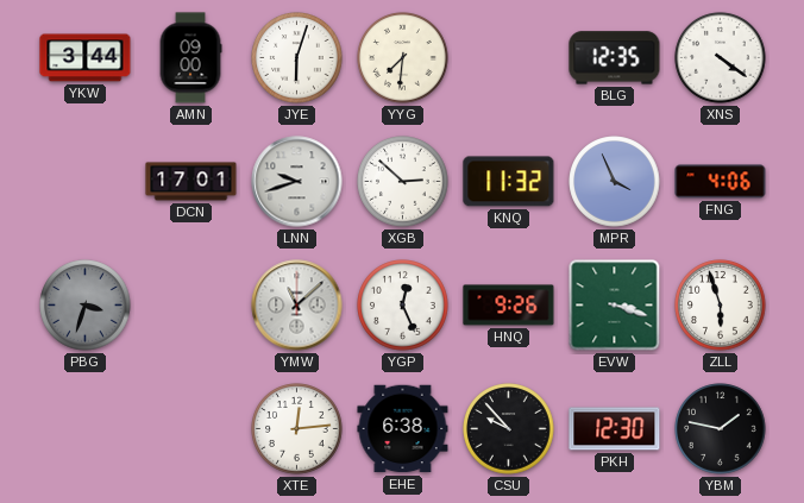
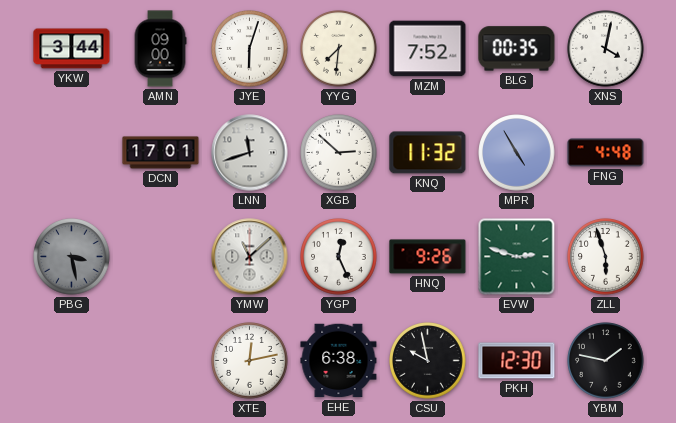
MZM: none -> 7:52 (428, 49)
BLG: 12:35 -> 00:35 (517, 49)
XNS: 4:21 -> 4:02 (606, 49)
LNN: 9:42 -> 11:42 (250, 153)
MPR: 3:56 -> 4:55 (517, 153)
FNG: 4:06 -> 4:48 (606, 153)
PBG: 3:33 -> 3:28 (72, 257)
EVW: 3:18 -> 2:48 (517, 257)
XTE: 12:14 -> 12:13 (250, 361)
CSU: 9:53 -> 9:58 (428, 361)
